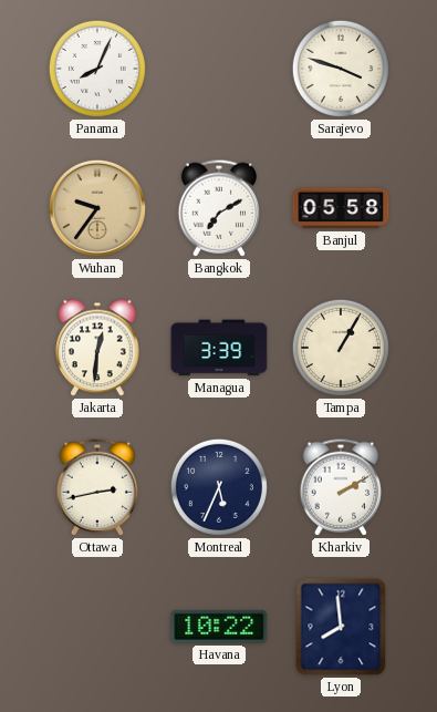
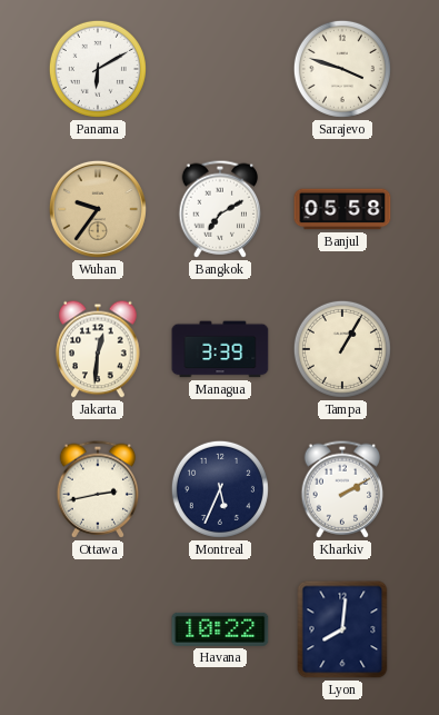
Panama: 8:04 -> 6:10 (98, 69)
Lyon: 7:59 -> 8:01 (342, 629)
